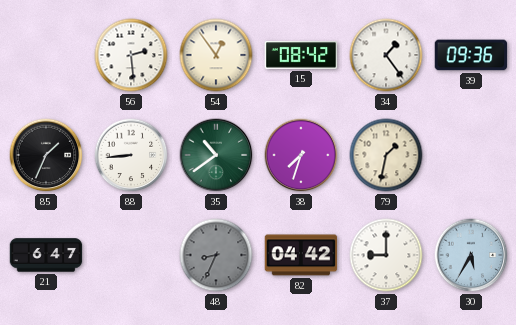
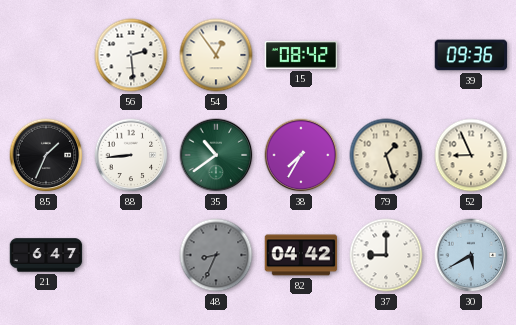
34: 1:24 -> none (386, 55)
38: 7:33 -> 7:35 (301, 155)
79: 1:32 -> 1:27 (386, 155)
52: none -> 8:56 (471, 155)
30: 5:35 -> 5:40 (471, 255)
